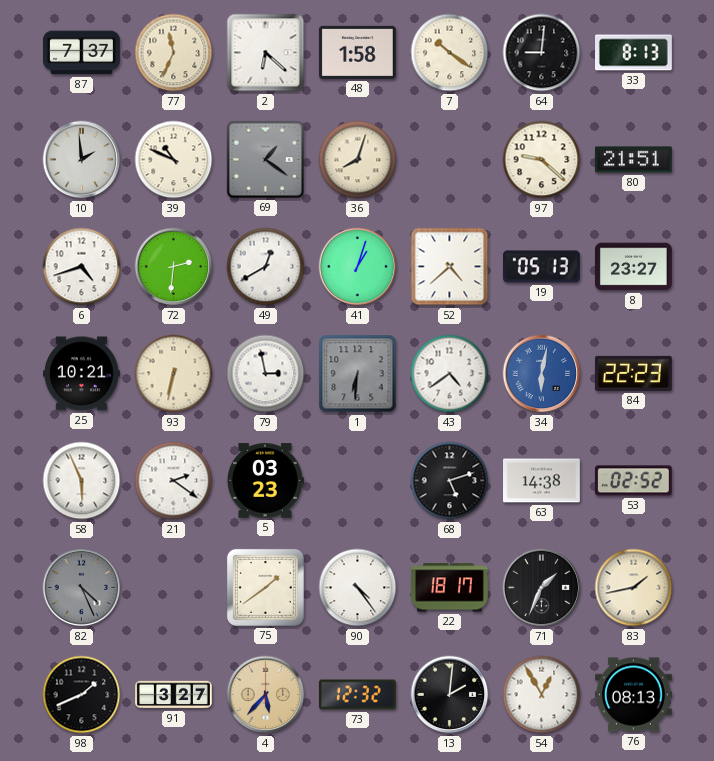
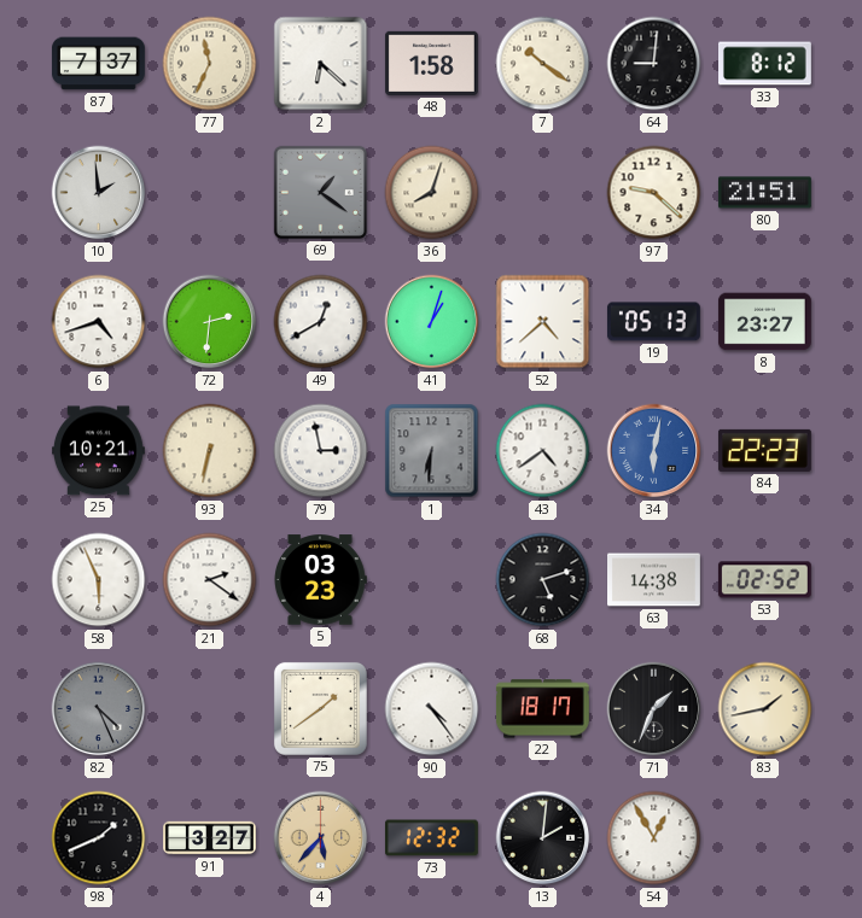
33: 8:13 -> 8:12 (765, 64)
39: 10:49 -> none (174, 160)
76: 08:13 -> none (634, 695)
